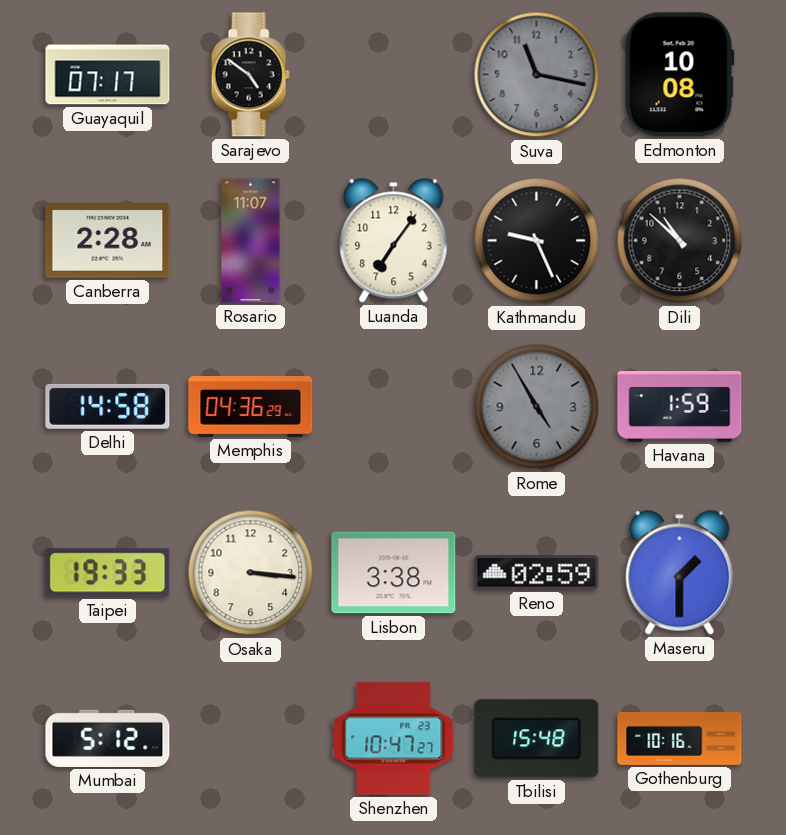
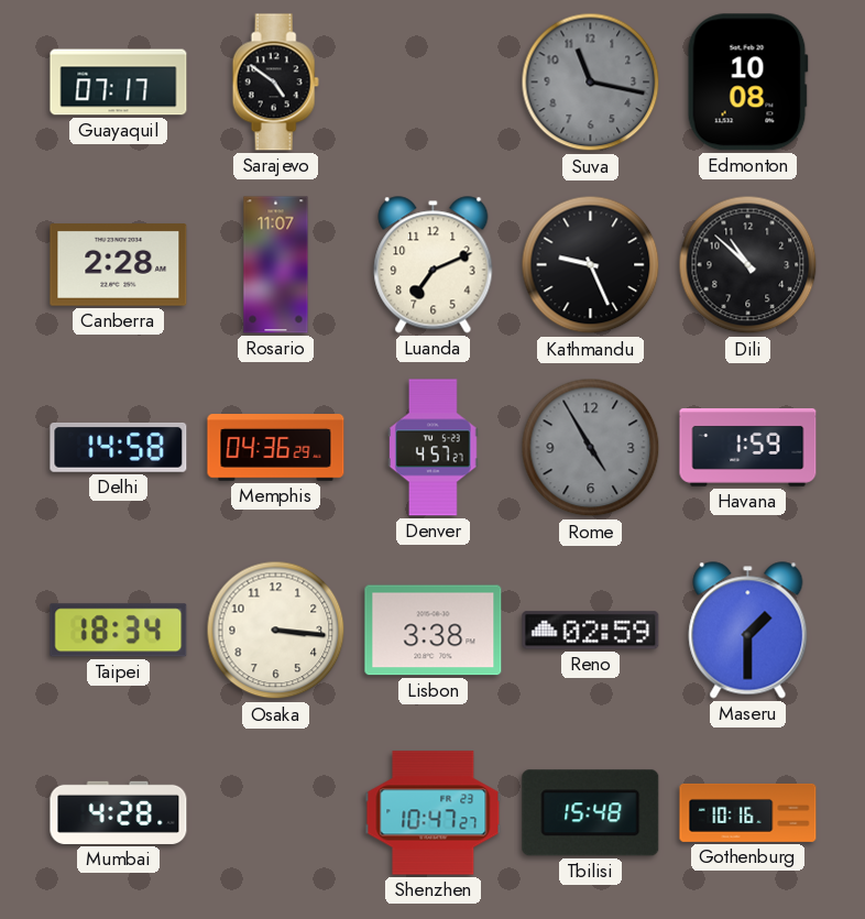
Luanda: 7:06 -> 7:11 (434, 265)
Denver: none -> 4:57 (434, 448)
Taipei: 19:33 -> 18:34 (119, 631)
Mumbai: 5:12 -> 4:28 (119, 812)
